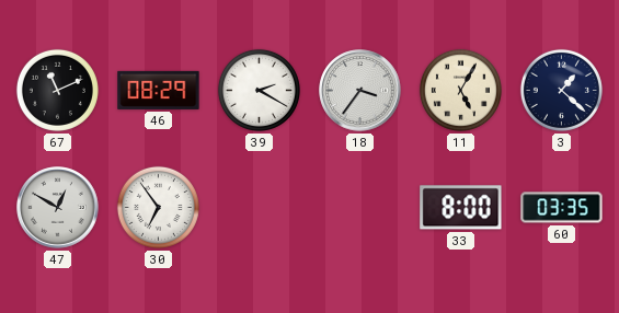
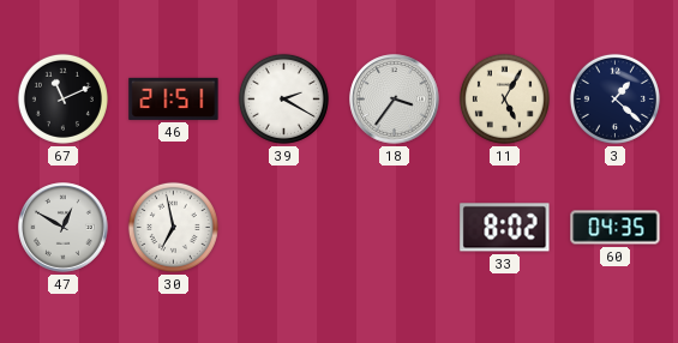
46: 08:29 -> 21:51 (174, 98)
30: 6:54 -> 6:58 (173, 227)
33: 8:00 -> 8:02 (505, 228)
60: 03:35 -> 04:35 (616, 228)
